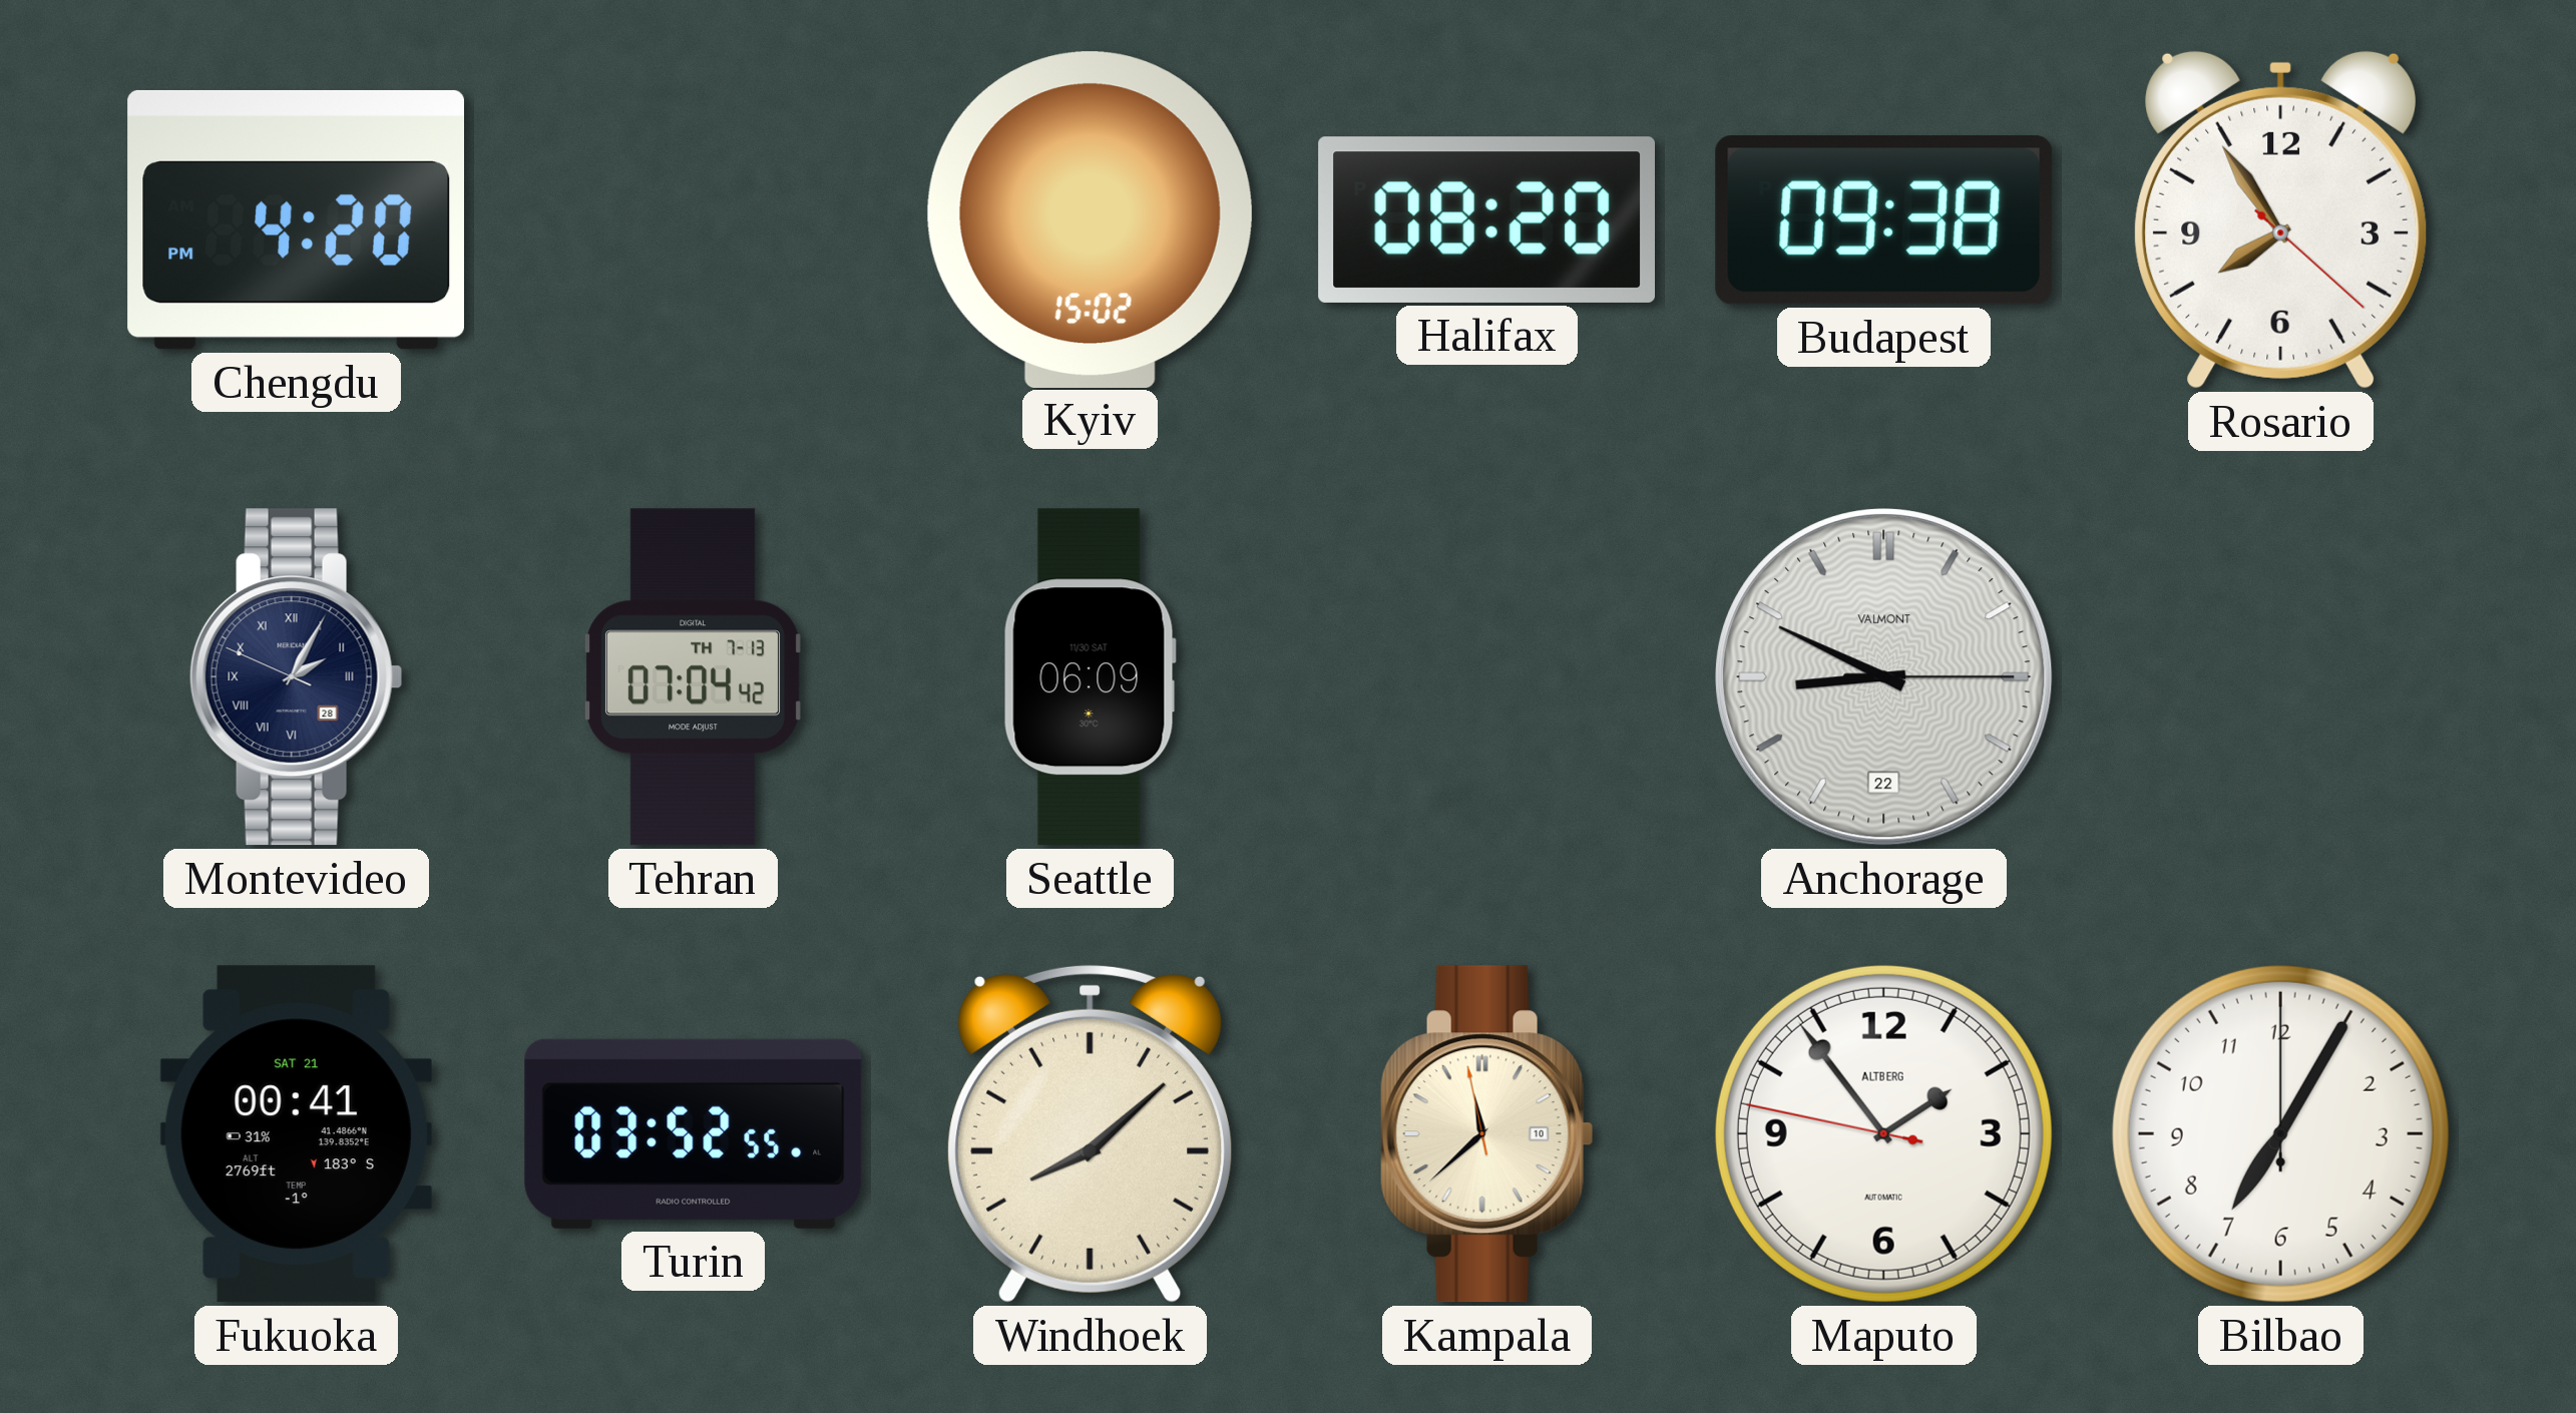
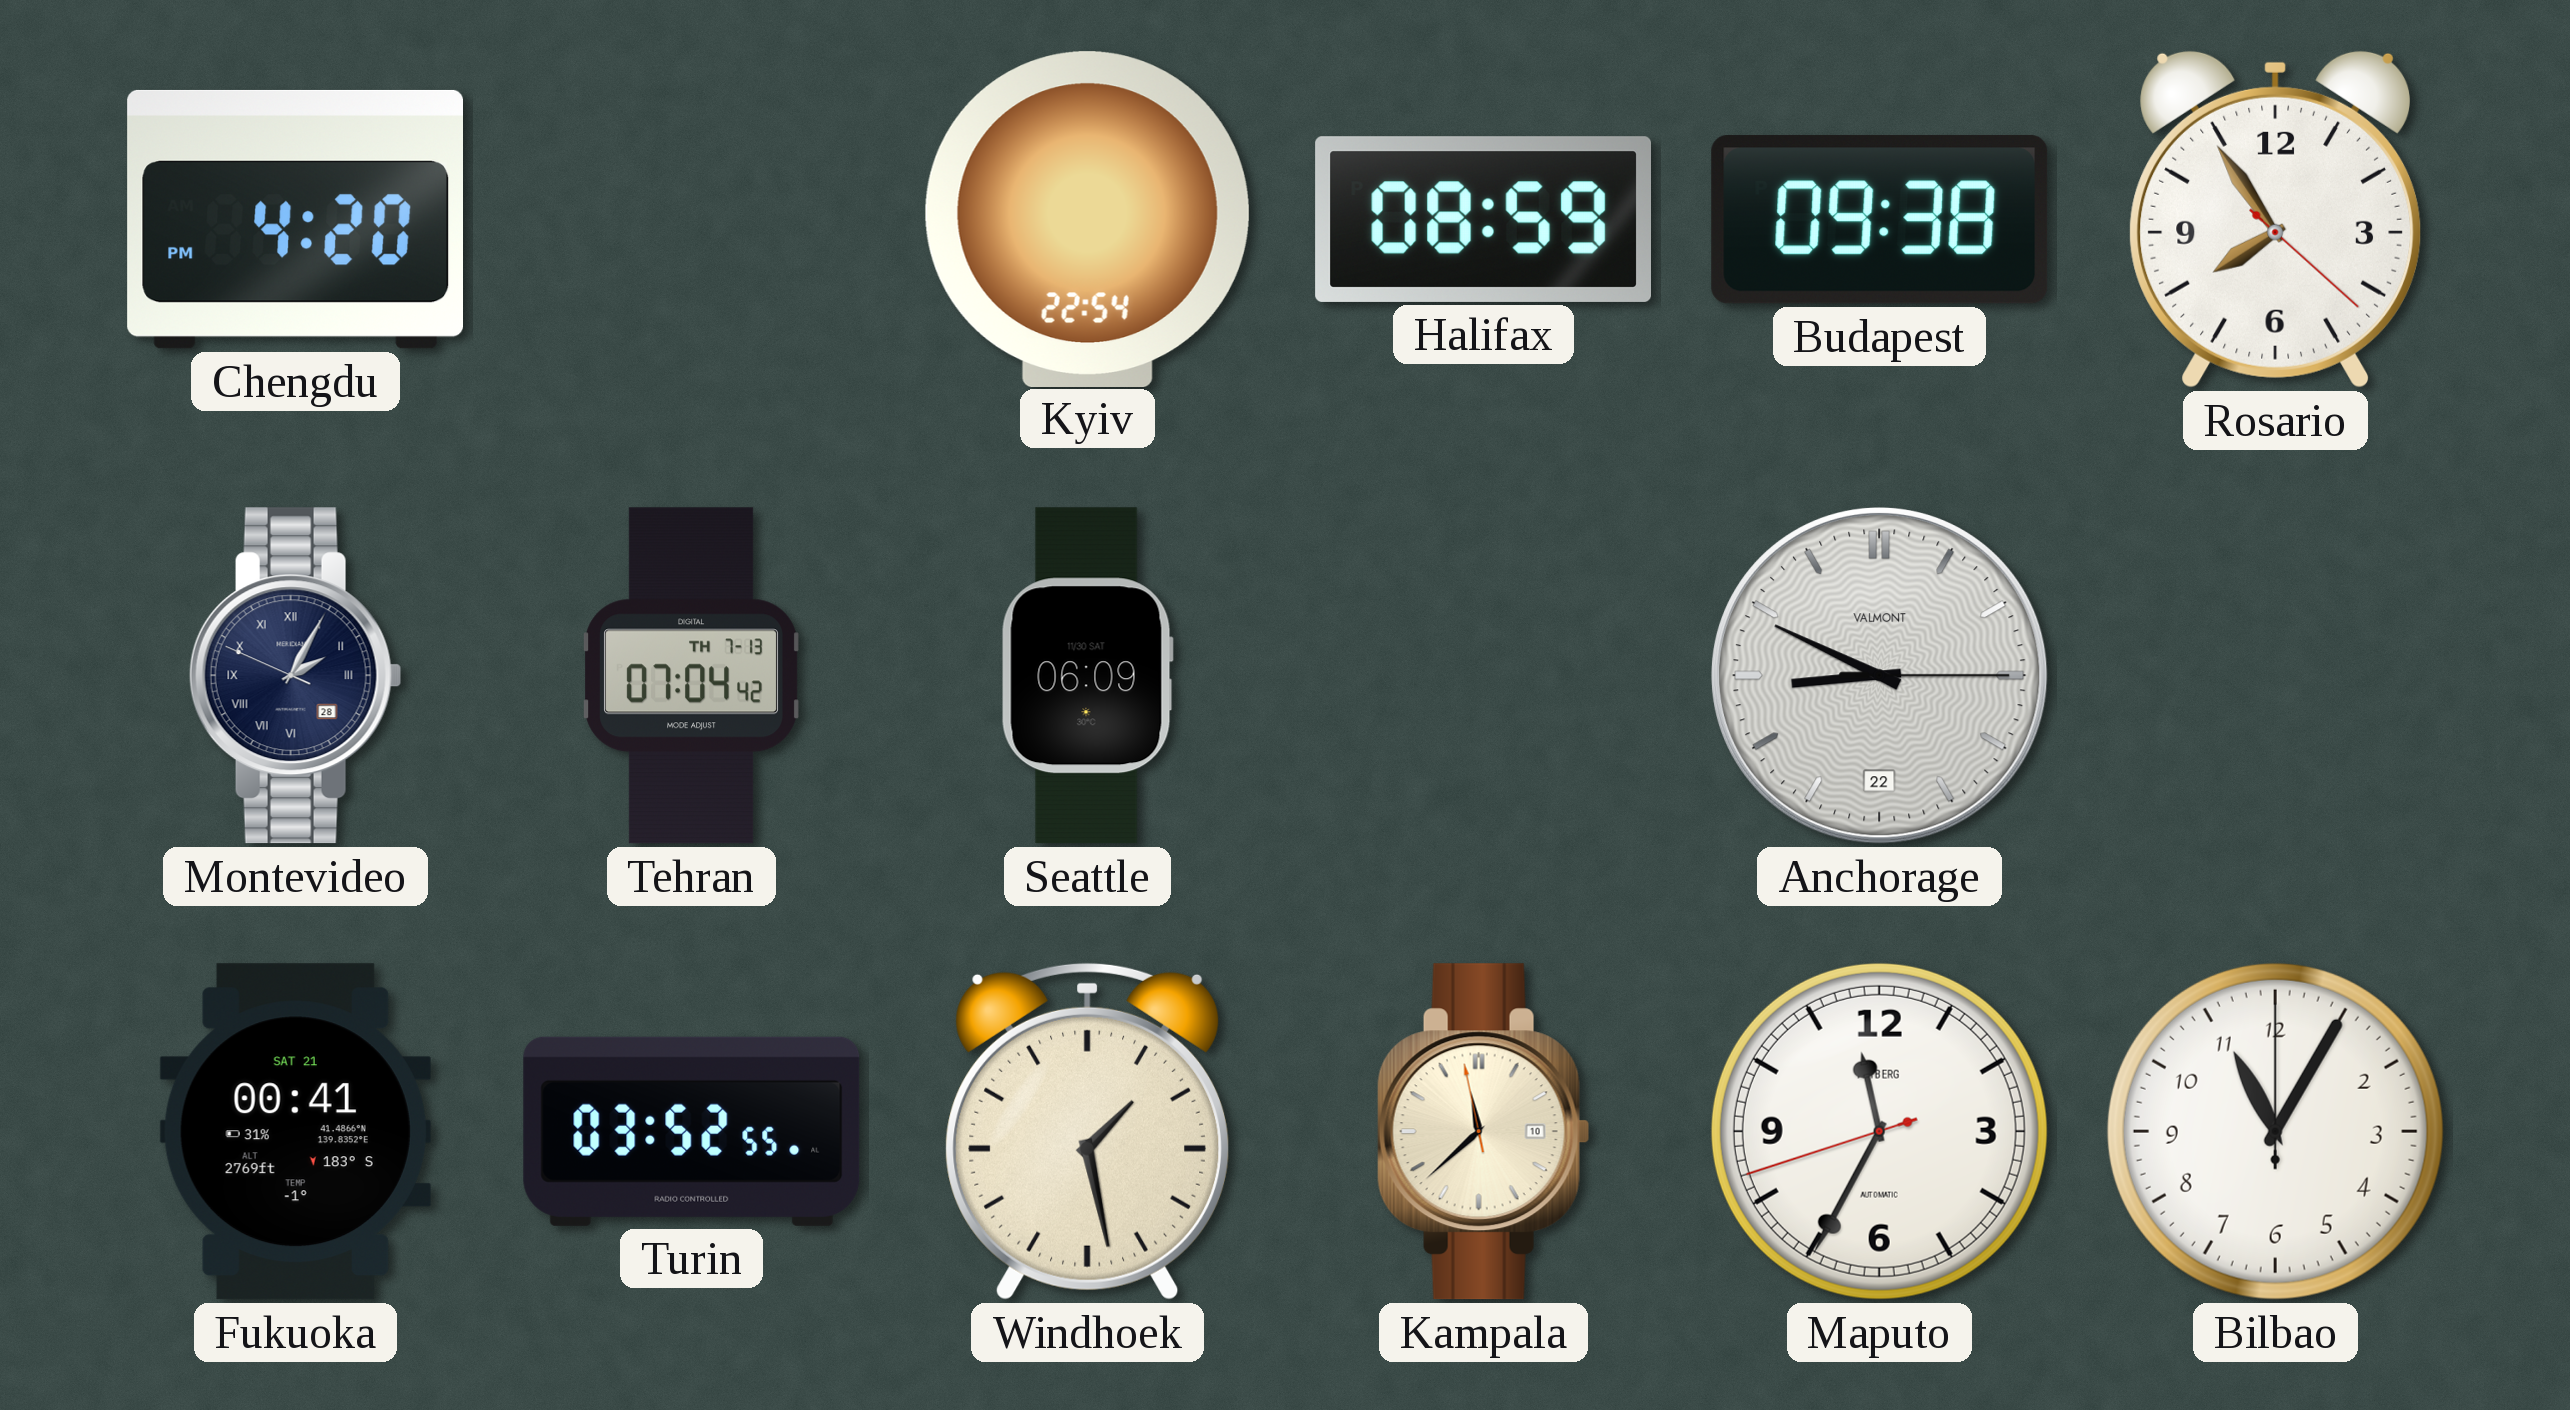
Kyiv: 15:02 -> 22:54 (1087, 219)
Halifax: 08:20 -> 08:59 (1483, 219)
Windhoek: 8:08 -> 1:28 (1087, 1131)
Maputo: 1:53 -> 11:34 (1879, 1131)
Bilbao: 7:05 -> 11:05 (2275, 1131)
